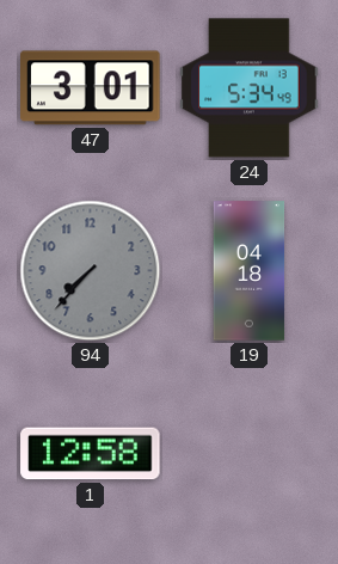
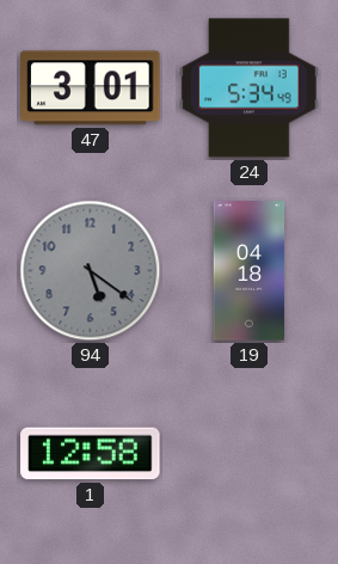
94: 7:37 -> 5:21 (91, 271)
